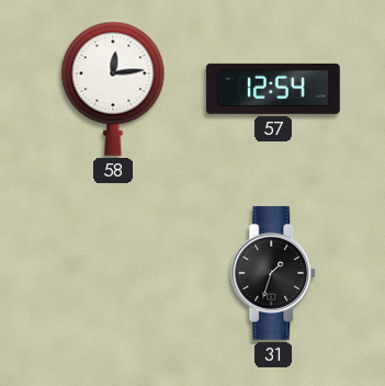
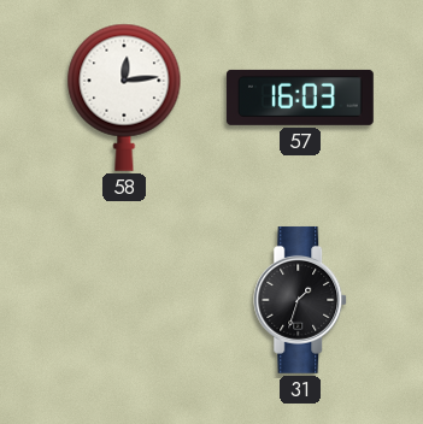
57: 12:54 -> 16:03 (300, 98)
